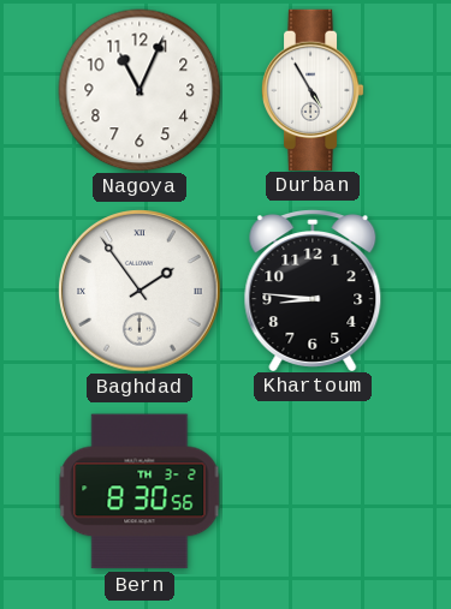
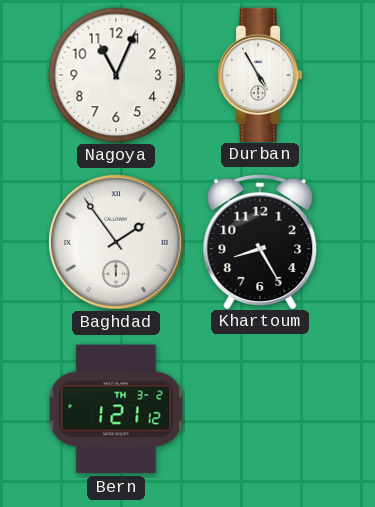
Khartoum: 8:46 -> 8:25 (260, 242)
Bern: 8:30 -> 1:21 (116, 409)
